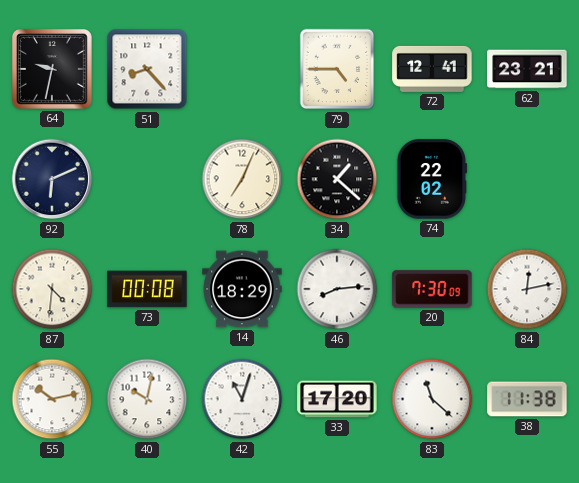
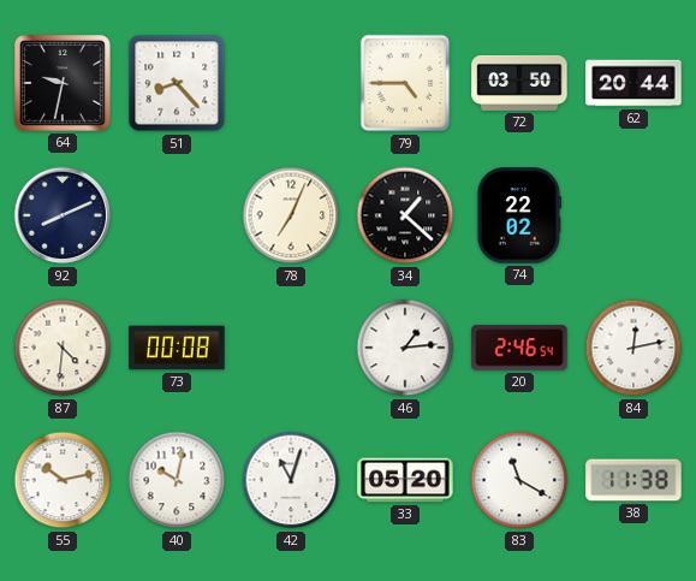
72: 12:41 -> 03:50 (519, 83)
62: 23:21 -> 20:44 (633, 83)
92: 6:11 -> 8:11 (63, 215)
14: 18:29 -> none (242, 289)
46: 8:14 -> 1:14 (405, 348)
20: 7:30 -> 2:46 (519, 348)
33: 17:20 -> 05:20 (405, 480)
83: 11:22 -> 11:20 (519, 480)
